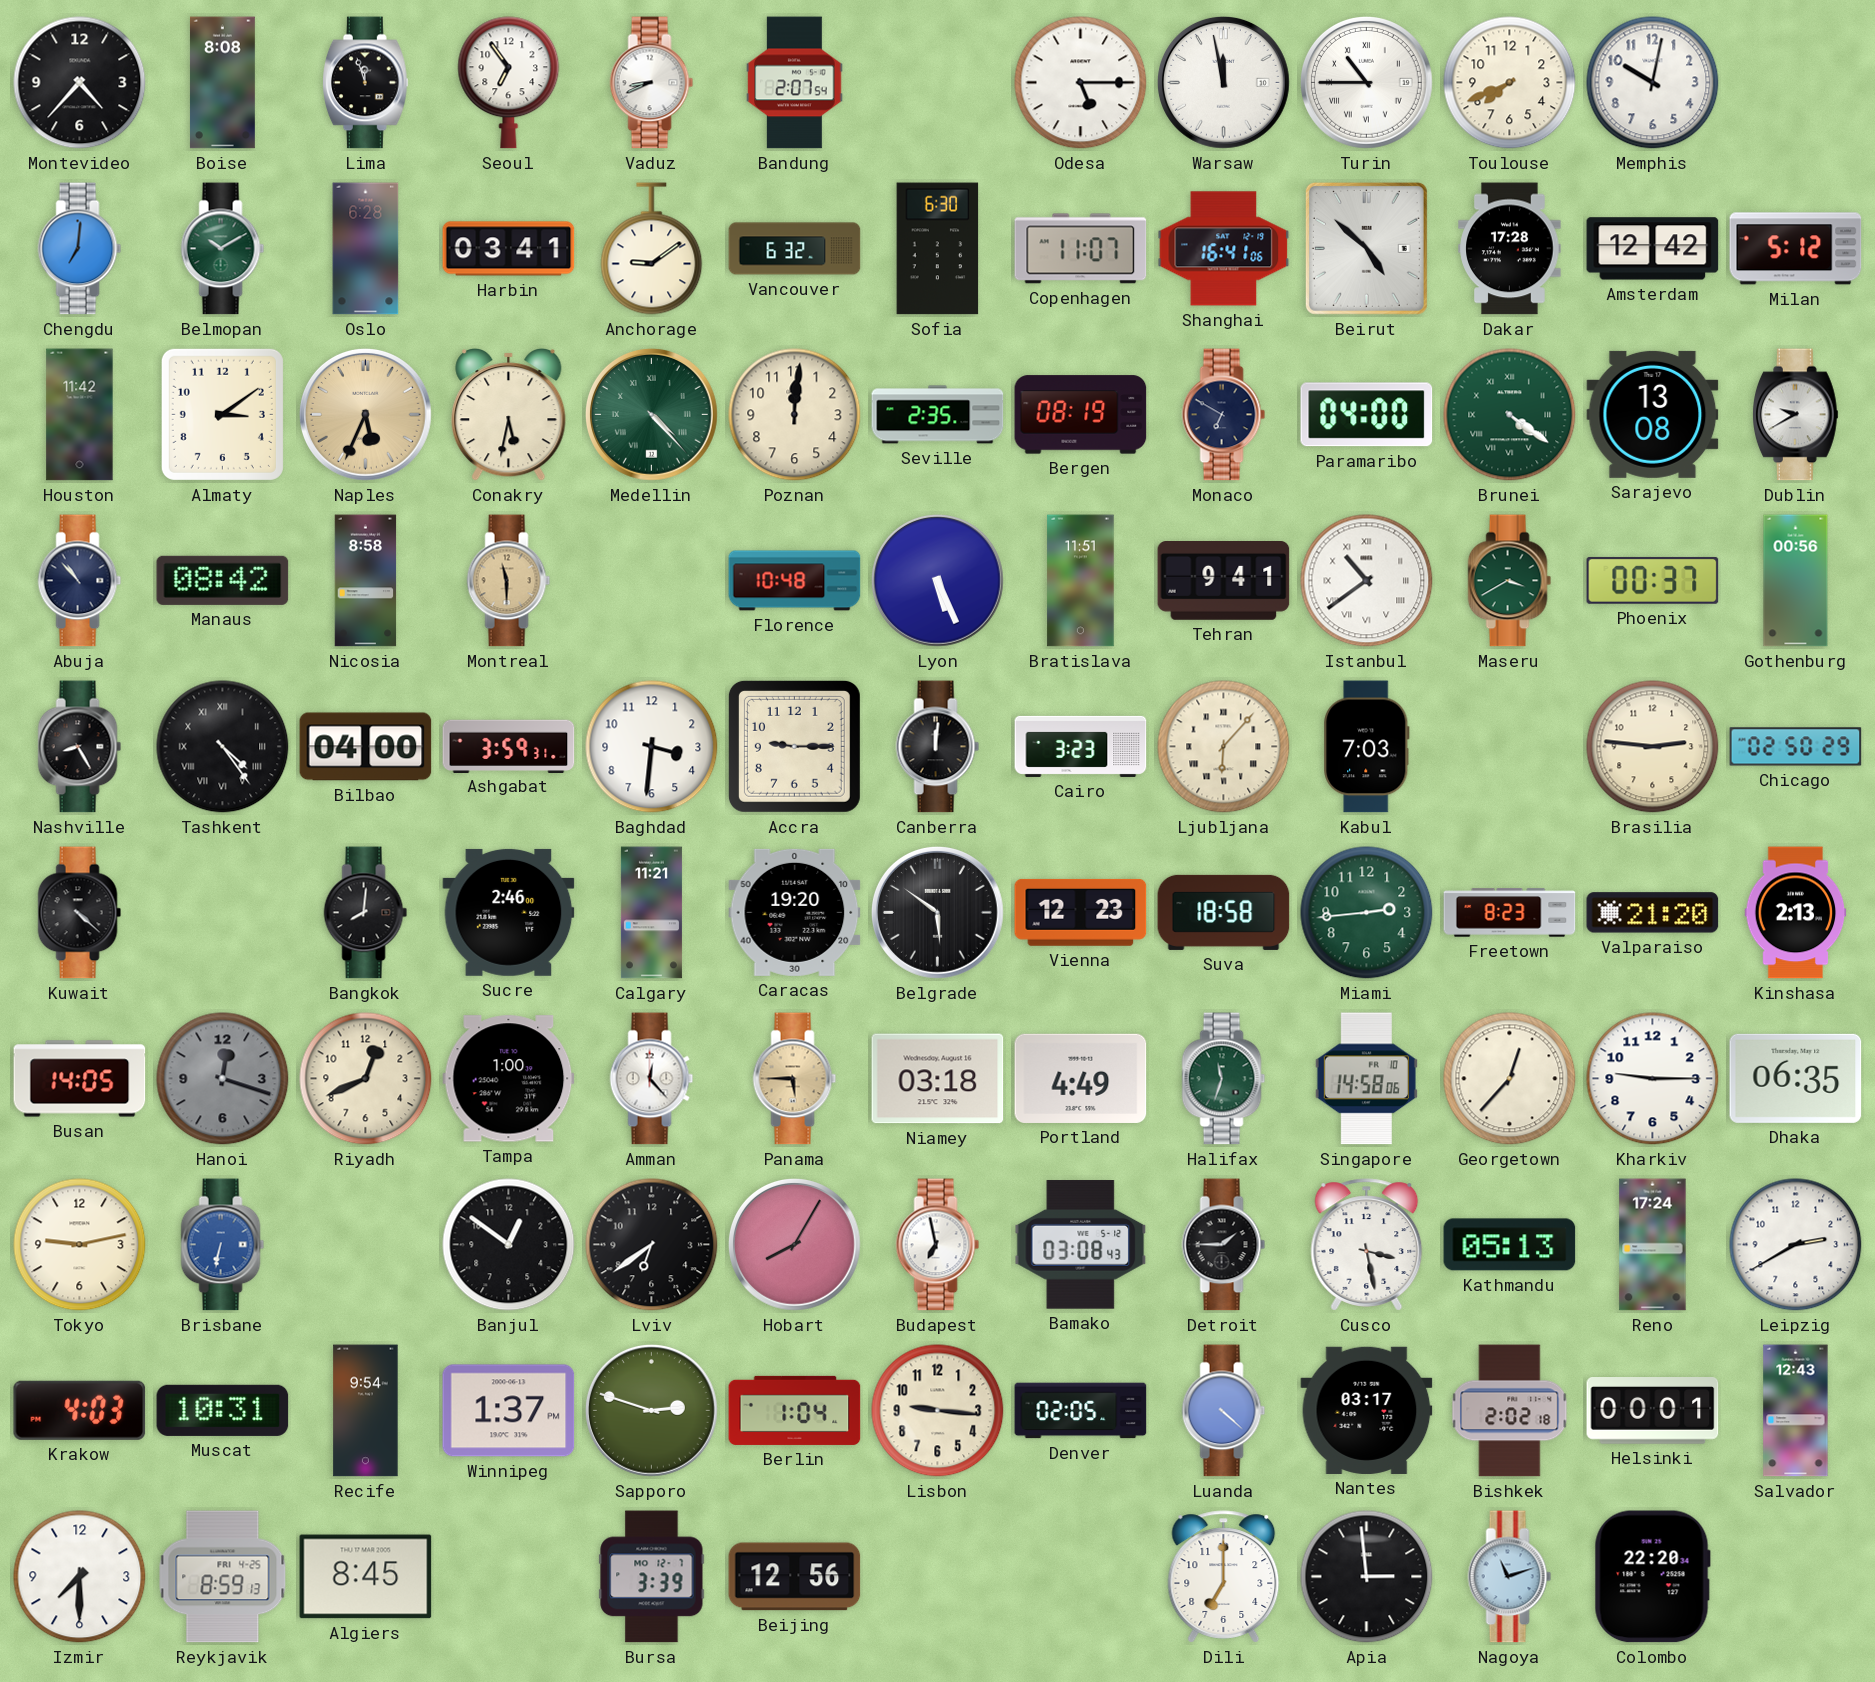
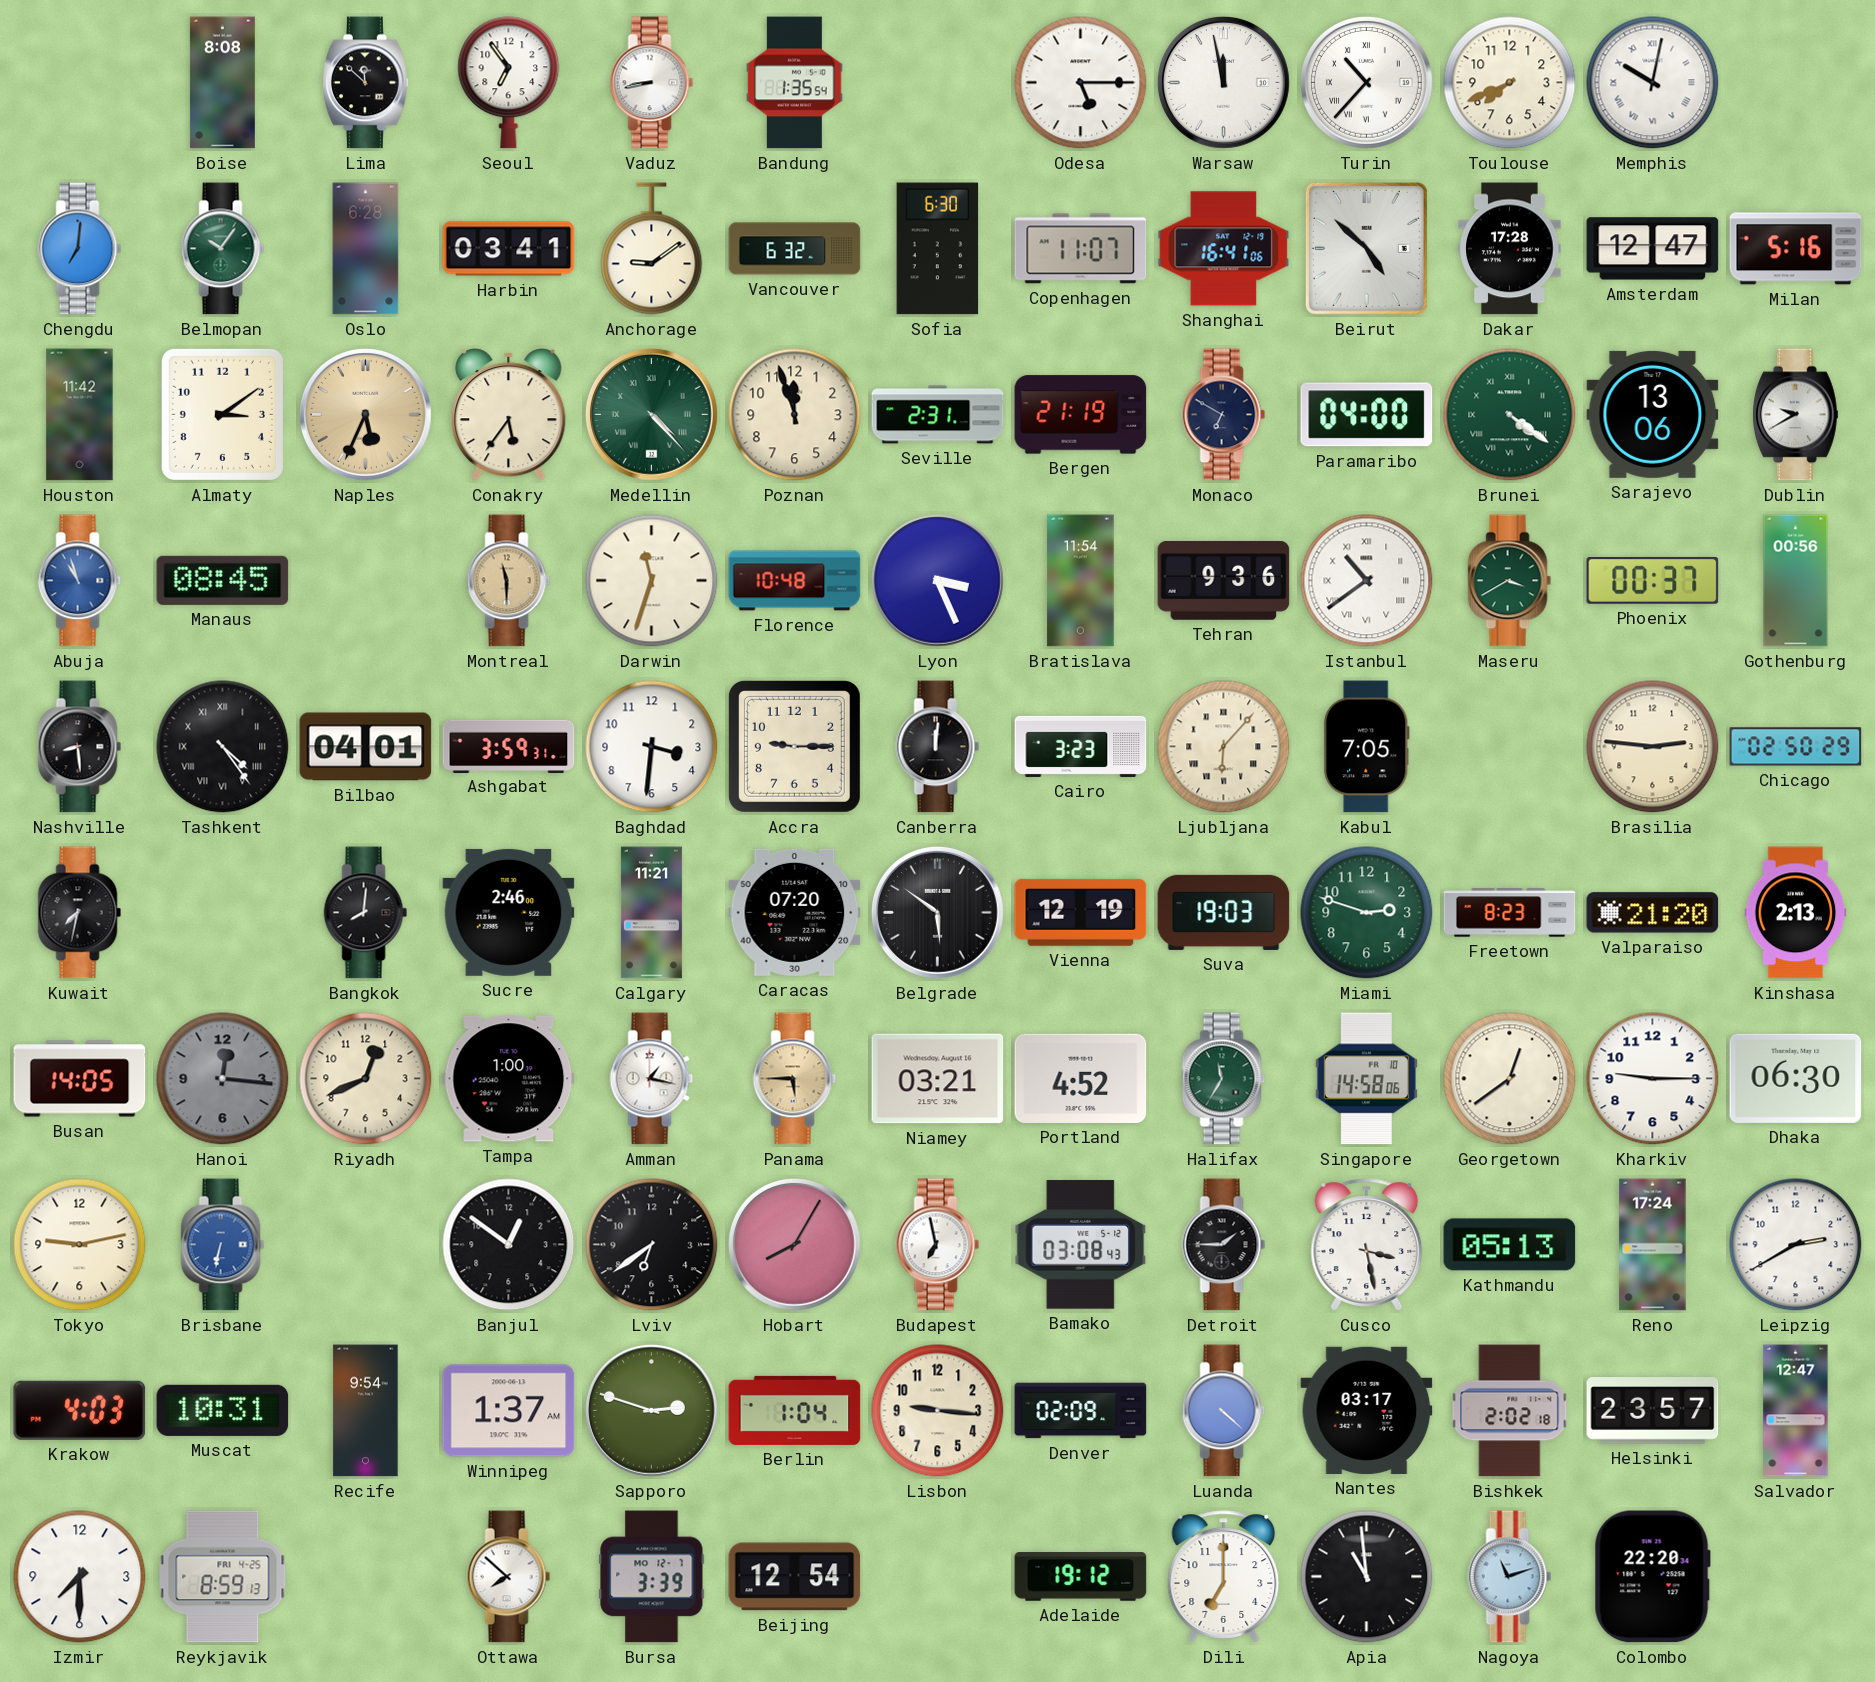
Montevideo: 4:37 -> none (80, 83)
Lima: 11:57 -> 11:52 (366, 83)
Vaduz: 8:41 -> 8:43 (652, 83)
Bandung: 2:07 -> 1:35 (795, 83)
Turin: 10:45 -> 10:37 (1367, 83)
Memphis numerals: Arabic -> Roman (1653, 83)
Belmopan: 10:10 -> 10:06 (223, 249)
Amsterdam: 12:42 -> 12:47 (1653, 249)
Milan: 5:12 -> 5:16 (1796, 249)
Conakry: 5:32 -> 5:36 (509, 415)
Poznan: 12:01 -> 11:57 (795, 415)
Seville: 2:35 -> 2:31 (938, 415)
Bergen: 08:19 -> 21:19 (1081, 415)
Sarajevo: 13:08 -> 13:06 (1653, 414)
Abuja: 10:53 -> 10:57 (80, 581)
Abuja dial: navy -> blue (80, 581)
Manaus: 08:42 -> 08:45 (223, 580)
Nicosia: 8:58 -> none (366, 581)
Darwin: none -> 11:33 (652, 581)
Lyon: 5:26 -> 3:26 (938, 581)
Bratislava: 11:51 -> 11:54 (1081, 581)
Tehran: 9:41 -> 9:36 (1224, 581)
Nashville: 8:25 -> 8:29 (80, 747)
Bilbao: 04:00 -> 04:01 (366, 747)
Kabul: 7:03 -> 7:05 (1367, 747)
Kuwait: 4:22 -> 7:32 (80, 913)
Caracas: 19:20 -> 07:20 (795, 912)
Vienna: 12:23 -> 12:19 (1081, 912)
Suva: 18:58 -> 19:03 (1224, 912)
Miami: 2:44 -> 2:48 (1367, 913)
Hanoi: 12:18 -> 12:16 (223, 1079)
Amman: 12:23 -> 1:17 (652, 1079)
Niamey: 03:18 -> 03:21 (938, 1079)
Portland: 4:49 -> 4:52 (1081, 1078)
Halifax: 11:33 -> 11:35 (1224, 1079)
Georgetown: 12:37 -> 12:39 (1510, 1079)
Dhaka: 06:35 -> 06:30 (1796, 1078)
Winnipeg: 1:37 PM -> 1:37 AM (509, 1411)
Denver: 02:05 -> 02:09 (1081, 1411)
Helsinki: 00:01 -> 23:57 (1653, 1411)
Salvador: 12:43 -> 12:47 (1796, 1411)
Algiers: 8:45 -> none (366, 1577)
Ottawa: none -> 7:52 (509, 1577)
Beijing: 12:56 -> 12:54 (795, 1577)
Adelaide: none -> 19:12 (1081, 1577)
Apia: 2:59 -> 10:59 (1367, 1577)
